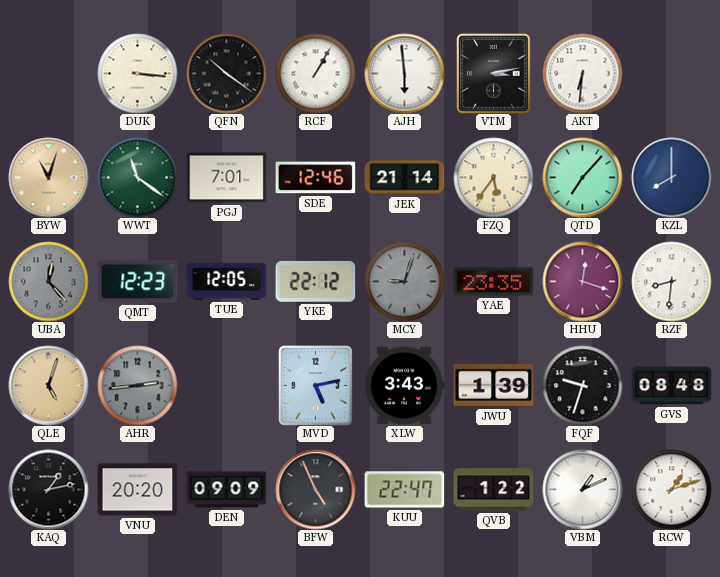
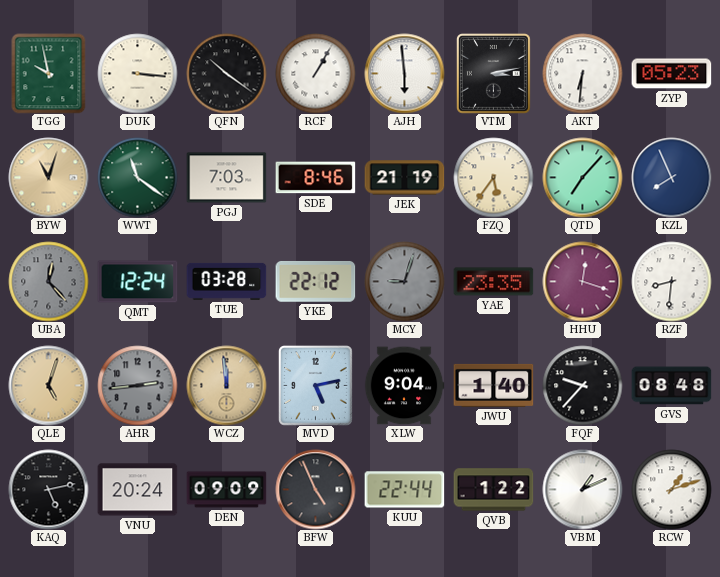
TGG: none -> 9:58 (49, 73)
ZYP: none -> 05:23 (671, 74)
PGJ: 7:01 -> 7:03 (226, 178)
SDE: 12:46 -> 8:46 (315, 178)
JEK: 21:14 -> 21:19 (404, 178)
KZL: 8:00 -> 7:56 (671, 177)
QMT: 12:23 -> 12:24 (137, 282)
TUE: 12:05 -> 03:28 (226, 281)
WCZ: none -> 11:59 (226, 385)
XLW: 3:43 -> 9:04 (404, 386)
JWU: 1:39 -> 1:40 (493, 385)
FQF: 9:33 -> 9:37 (582, 385)
KAQ: 1:13 -> 5:13 (48, 489)
VNU: 20:20 -> 20:24 (137, 490)
KUU: 22:47 -> 22:44 (404, 490)
